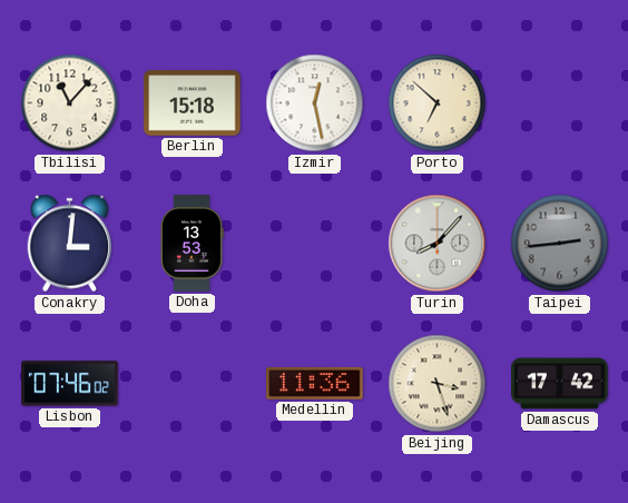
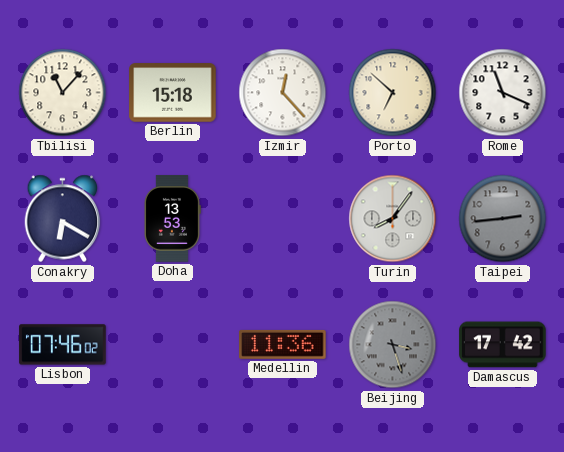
Izmir: 12:28 -> 12:23 (283, 93)
Rome: none -> 11:19 (503, 93)
Conakry: 3:01 -> 6:20 (63, 219)
Turin: 8:07 -> 8:06 (393, 219)
Beijing dial: cream -> grey (393, 345)
